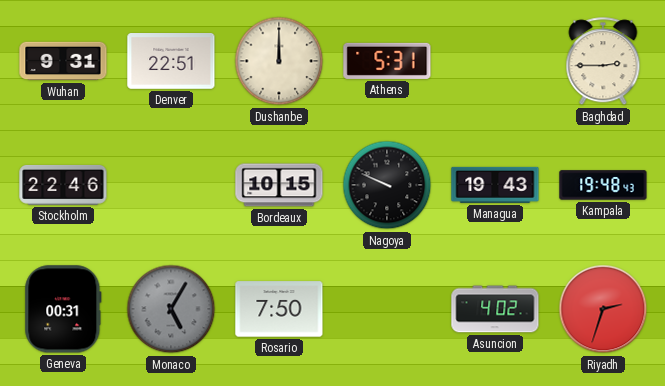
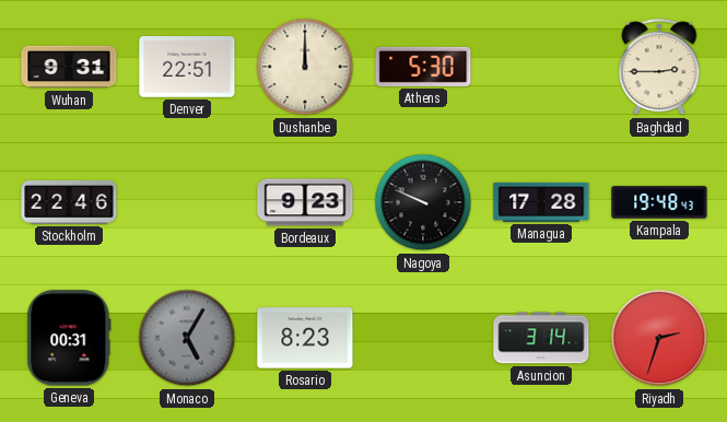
Athens: 5:31 -> 5:30 (423, 67)
Bordeaux: 10:15 -> 9:23 (305, 202)
Managua: 19:43 -> 17:28 (541, 202)
Rosario: 7:50 -> 8:23 (305, 338)
Asuncion: 4:02 -> 3:14 (541, 338)
